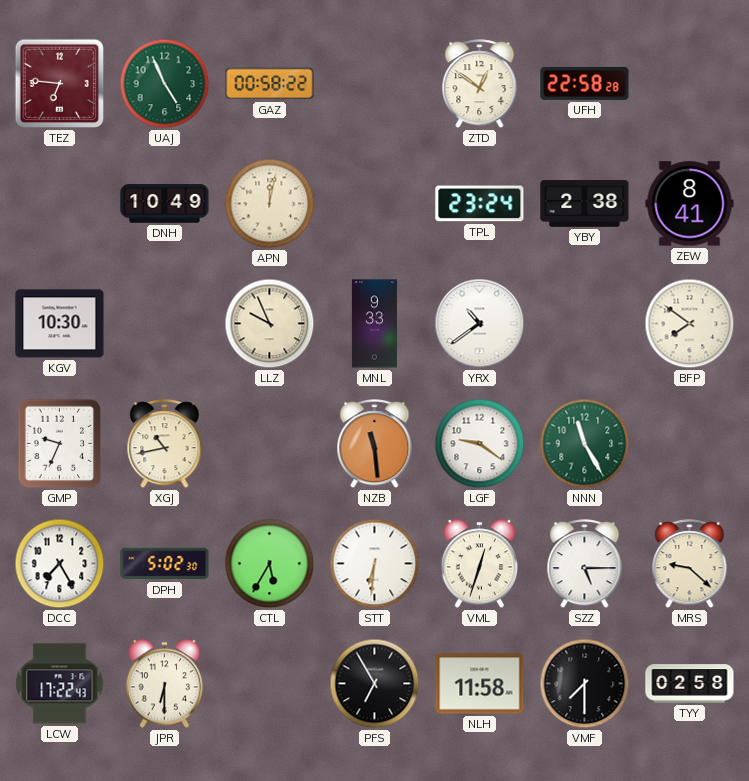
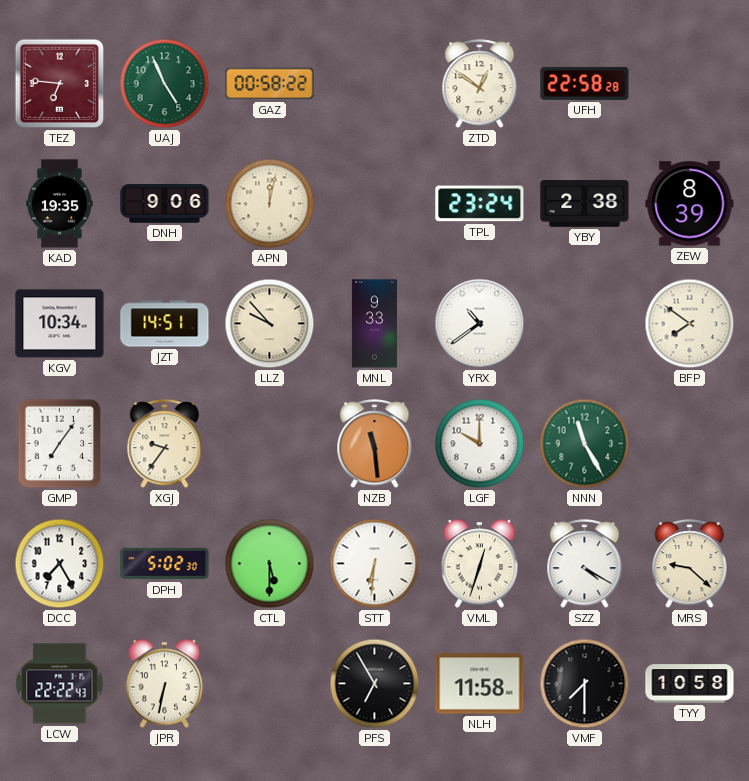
KAD: none -> 19:35 (60, 204)
DNH: 10:49 -> 9:06 (165, 204)
ZEW: 8:41 -> 8:39 (690, 204)
KGV: 10:30 -> 10:34 (60, 324)
JZT: none -> 14:51 (165, 324)
LLZ: 9:56 -> 9:53 (270, 324)
GMP: 9:34 -> 7:06 (60, 444)
XGJ: 10:43 -> 9:36 (165, 444)
LGF: 9:21 -> 10:00 (480, 444)
CTL: 5:35 -> 5:30 (270, 564)
SZZ: 5:15 -> 4:20 (585, 564)
LCW: 17:22 -> 22:22 (60, 684)
JPR: 6:30 -> 6:32 (165, 684)
TYY: 02:58 -> 10:58 (690, 684)
